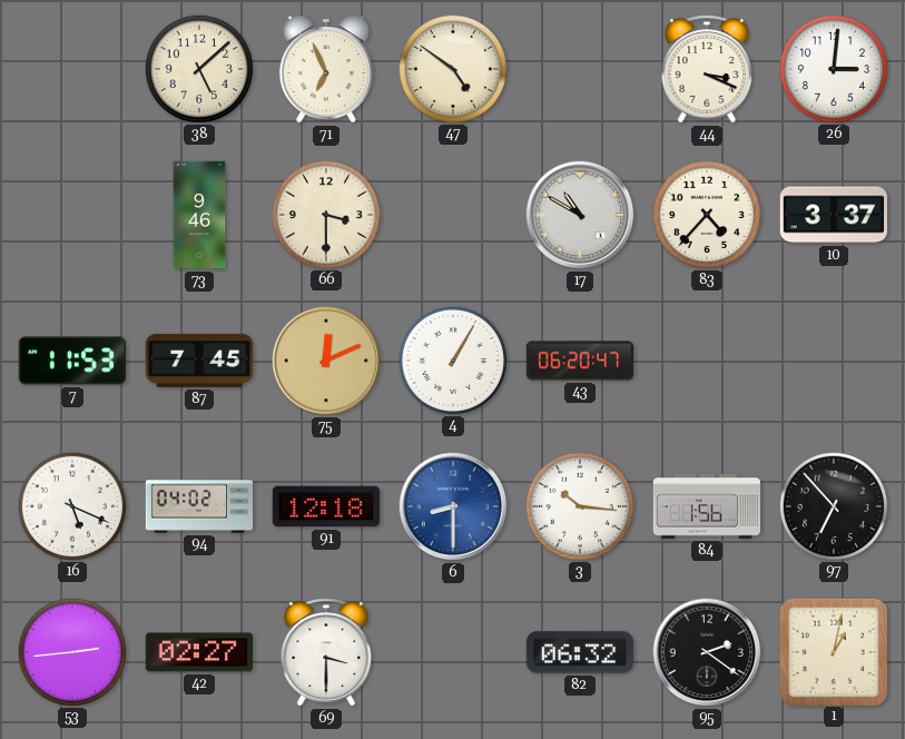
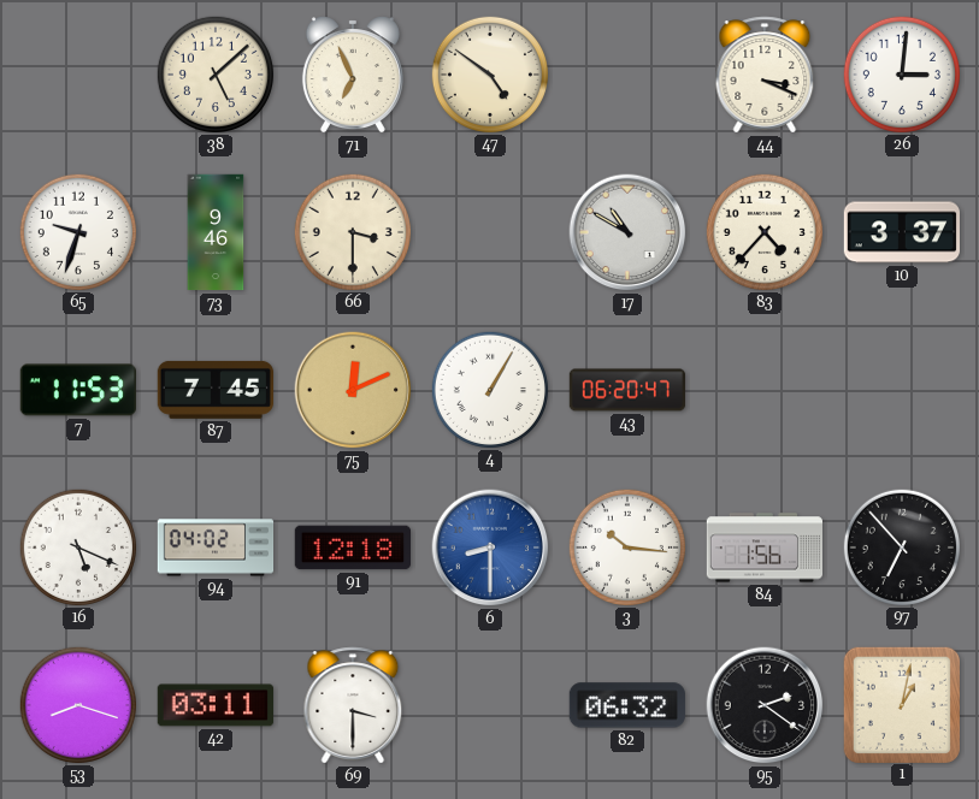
65: none -> 9:33 (77, 231)
53: 2:44 -> 8:18 (77, 704)
42: 02:27 -> 03:11 (214, 705)
